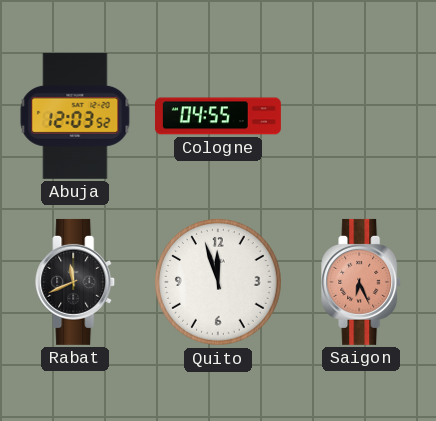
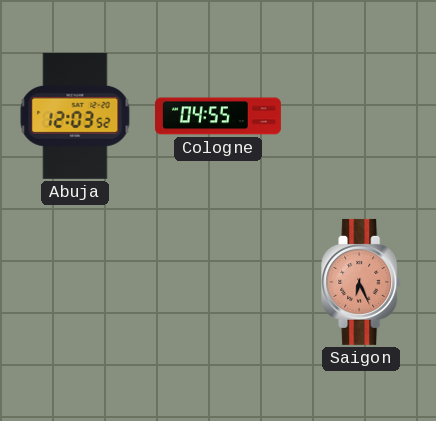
Rabat: 11:41 -> none (76, 282)
Quito: 11:57 -> none (219, 283)
